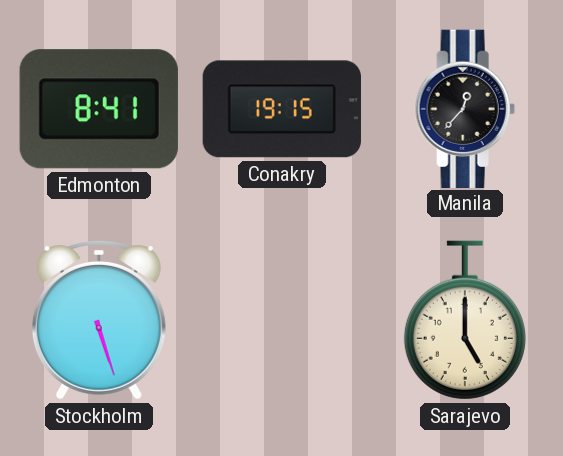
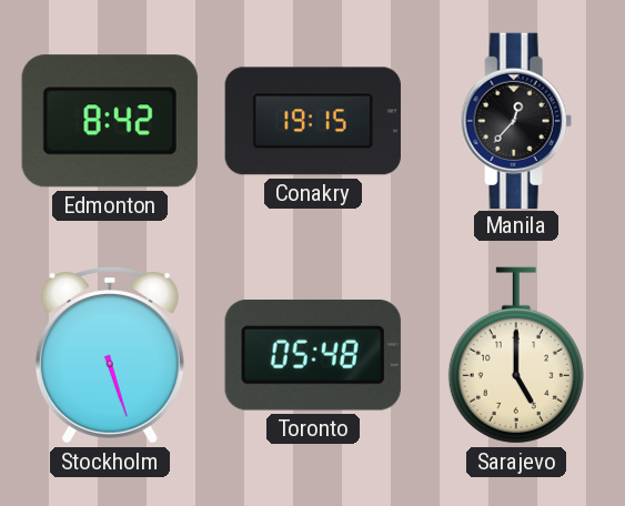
Edmonton: 8:41 -> 8:42 (110, 121)
Toronto: none -> 05:48 (313, 355)
